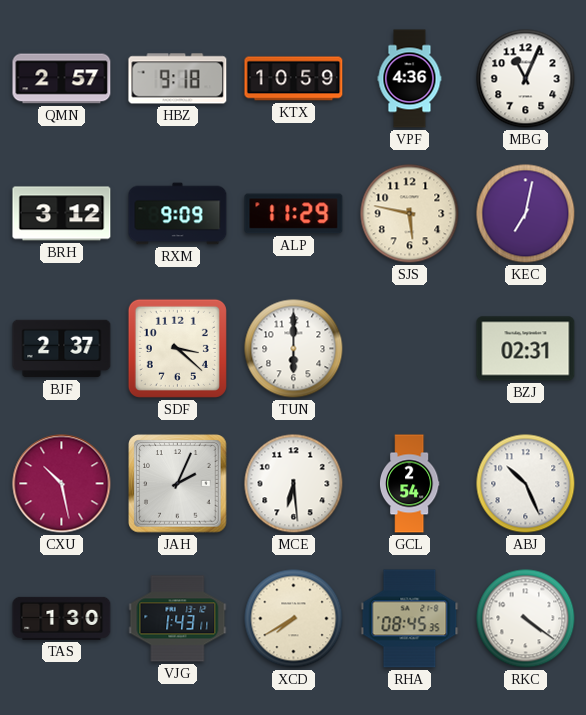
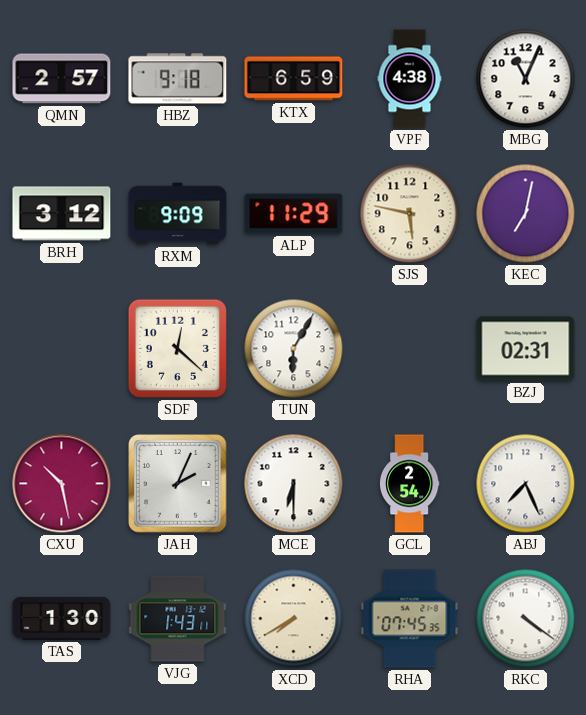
KTX: 10:59 -> 6:59 (294, 79)
VPF: 4:36 -> 4:38 (410, 79)
BJF: 2:37 -> none (62, 349)
SDF: 3:22 -> 12:22 (177, 348)
TUN: 6:00 -> 6:05 (294, 349)
MCE: 6:29 -> 6:30 (294, 484)
ABJ: 10:26 -> 7:26 (526, 484)
RHA: 08:45 -> 07:45 (410, 619)
